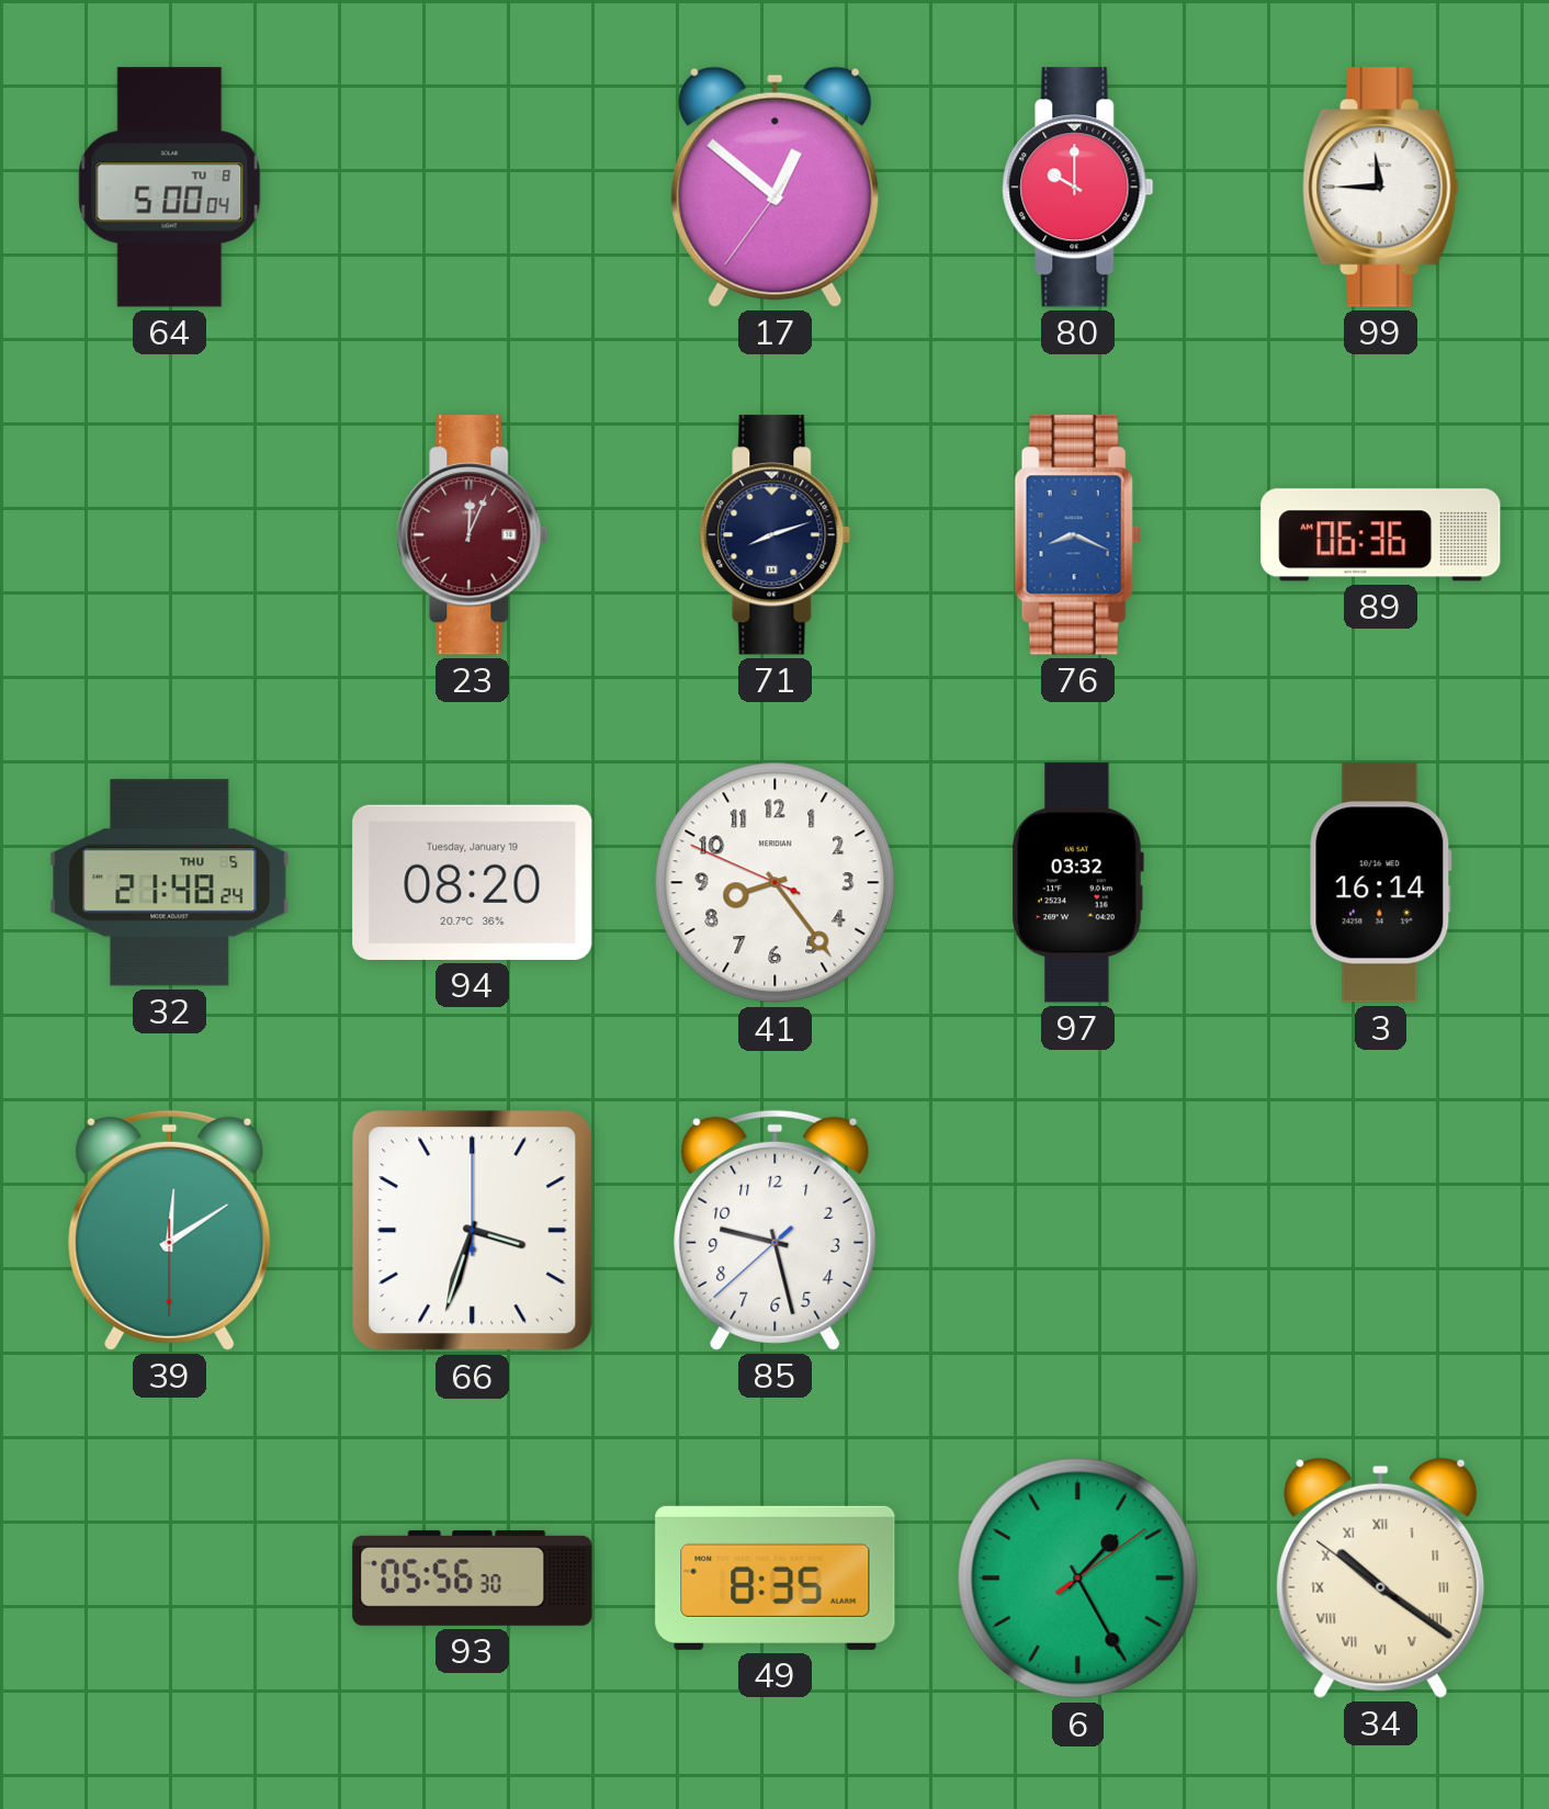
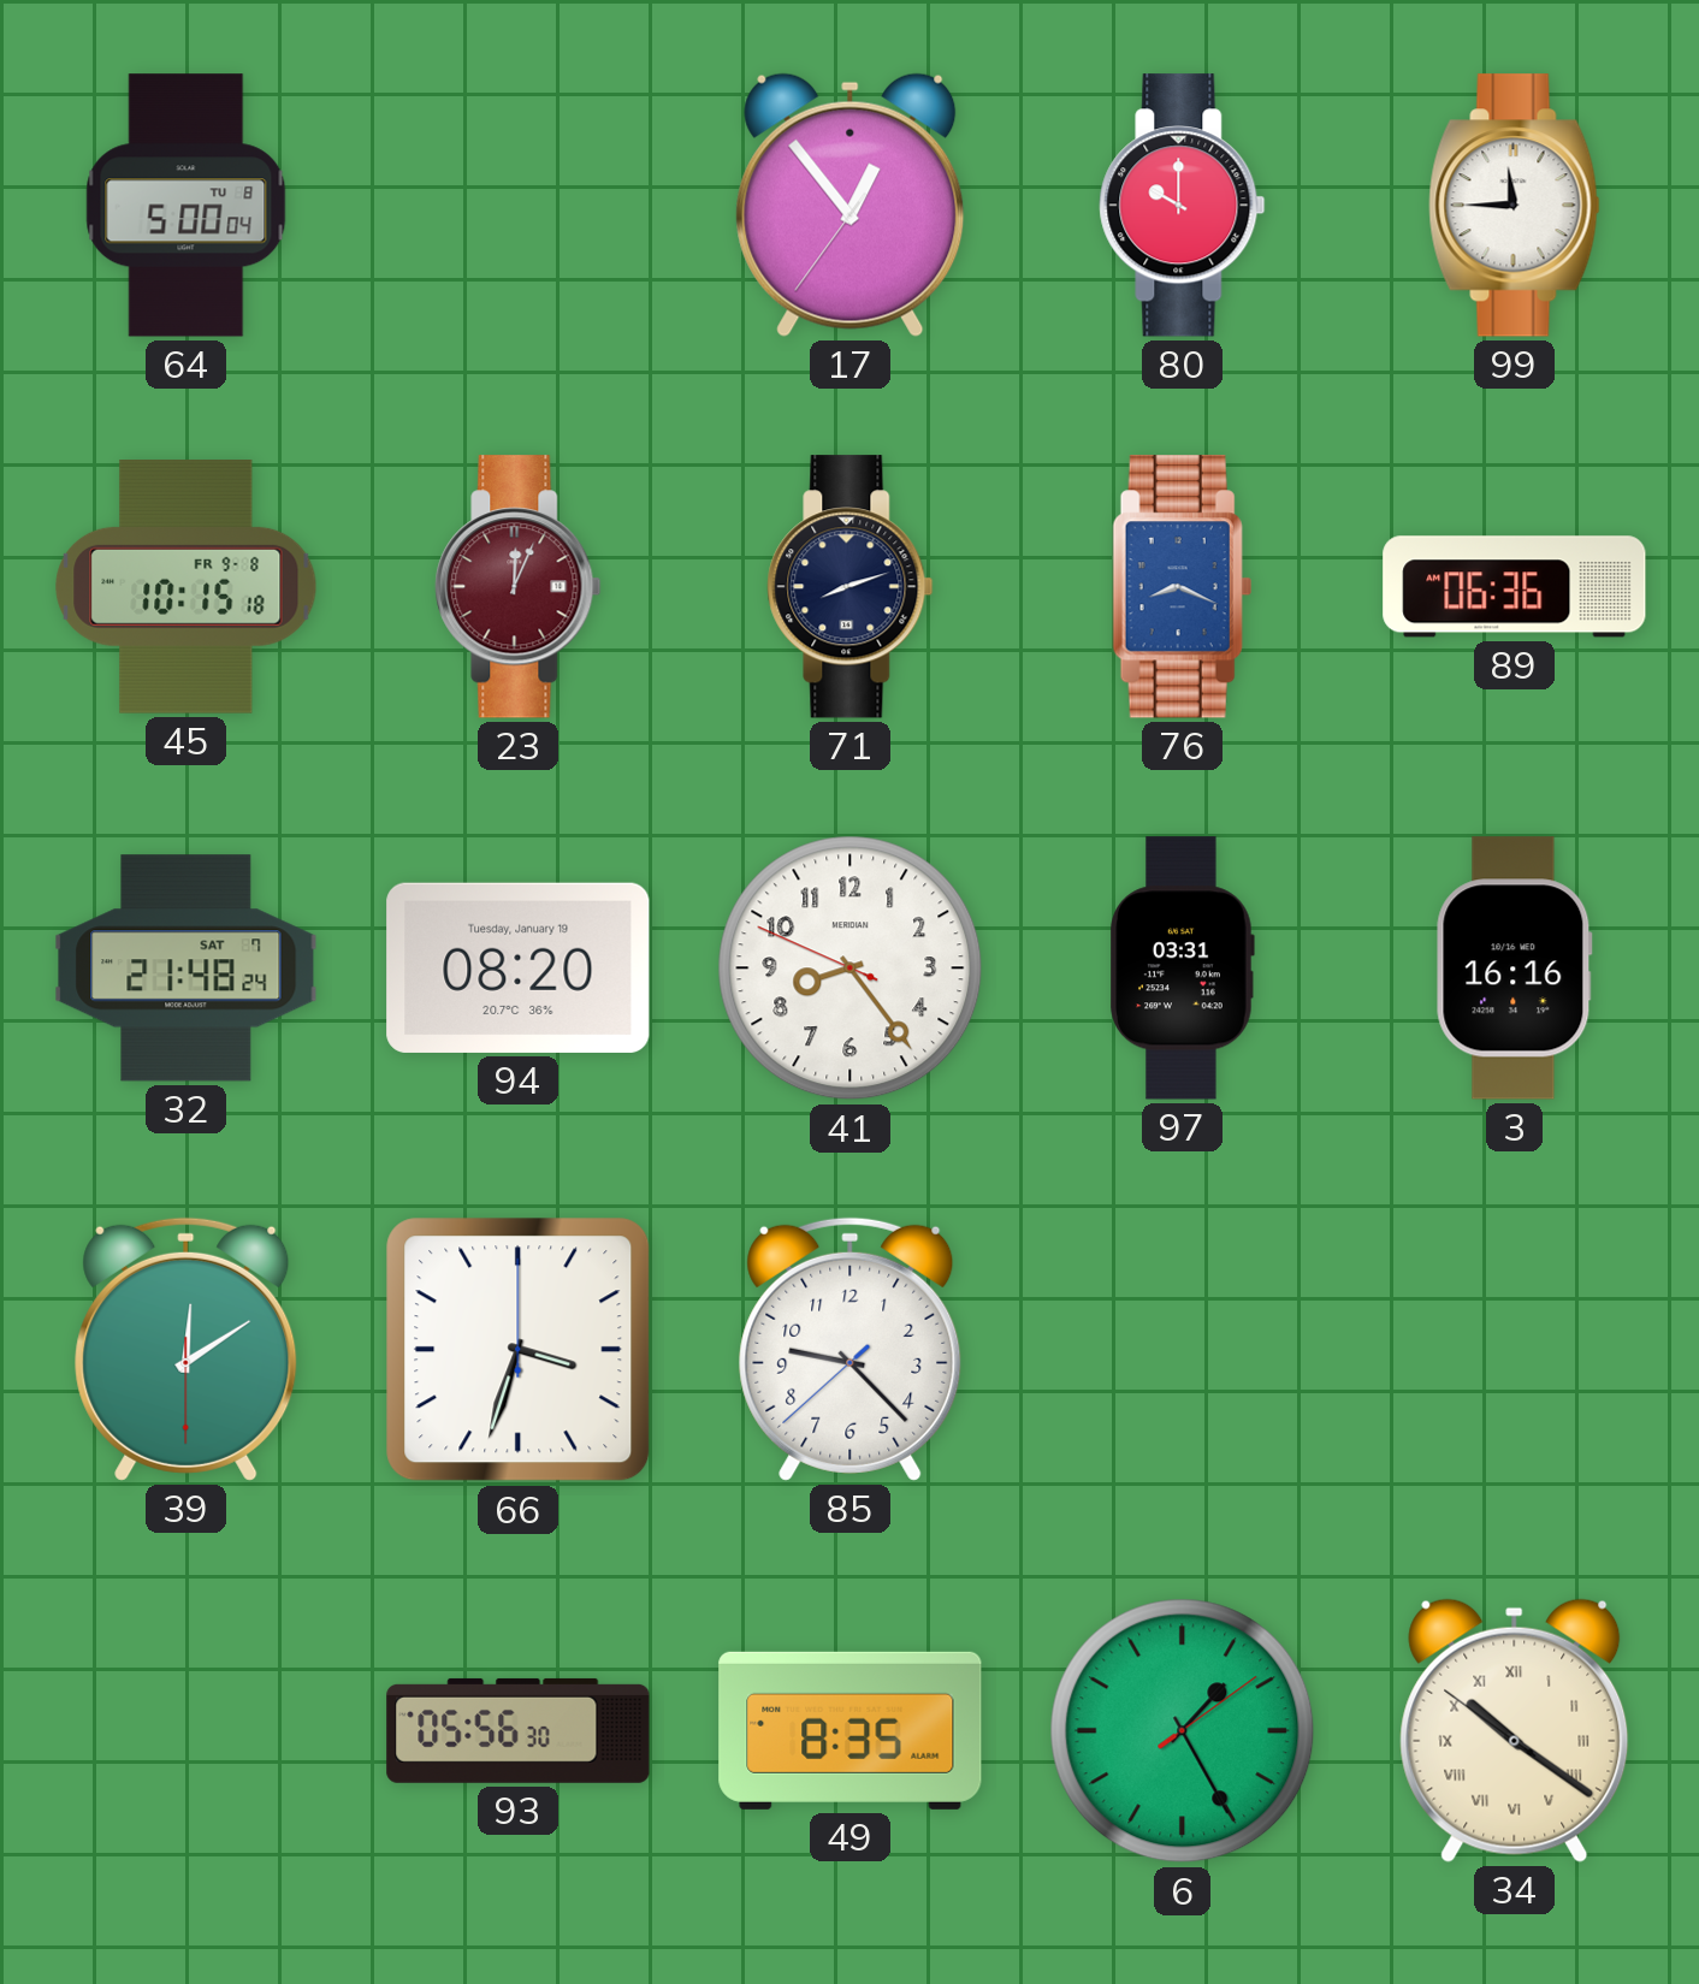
17: 12:51 -> 12:53 (851, 205)
45: none -> 10:15 (187, 587)
32 date: THU 5 -> SAT 7 (187, 969)
97: 03:32 -> 03:31 (1182, 969)
3: 16:14 -> 16:16 (1515, 969)
85: 9:27 -> 9:22 (851, 1349)
